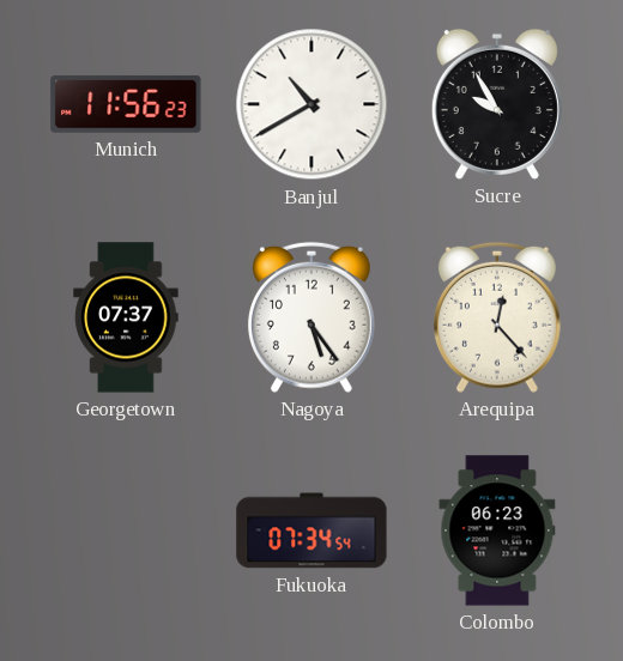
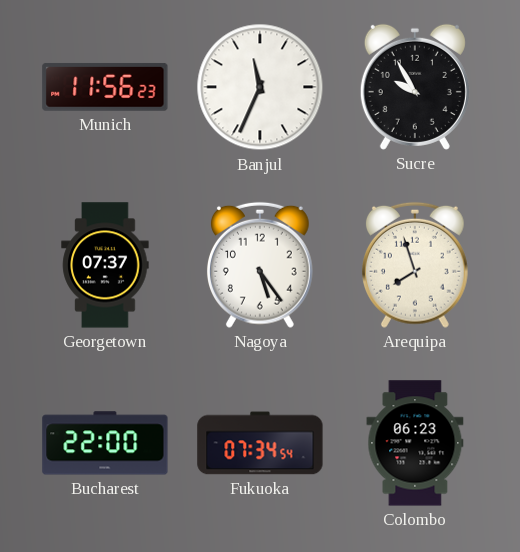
Banjul: 10:40 -> 11:34 (260, 87)
Arequipa: 12:23 -> 7:57 (415, 265)
Bucharest: none -> 22:00 (105, 443)
